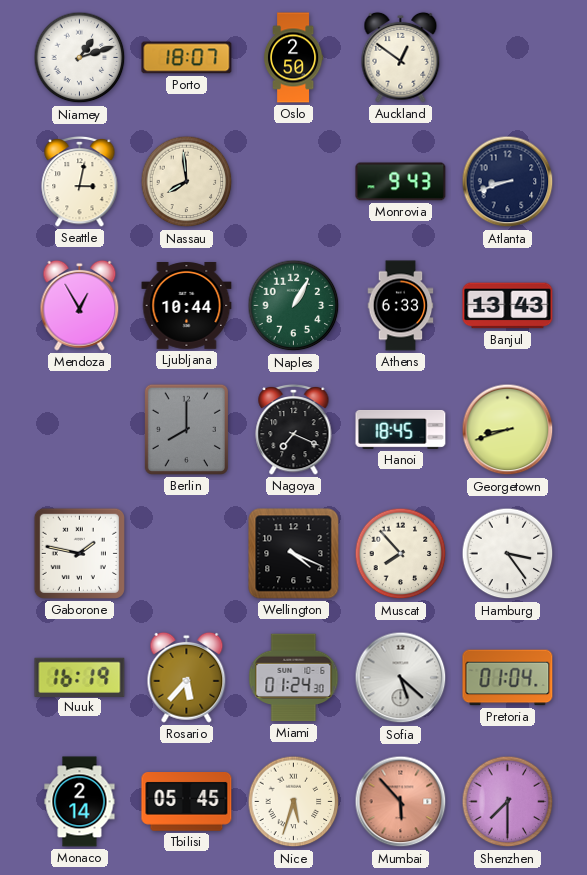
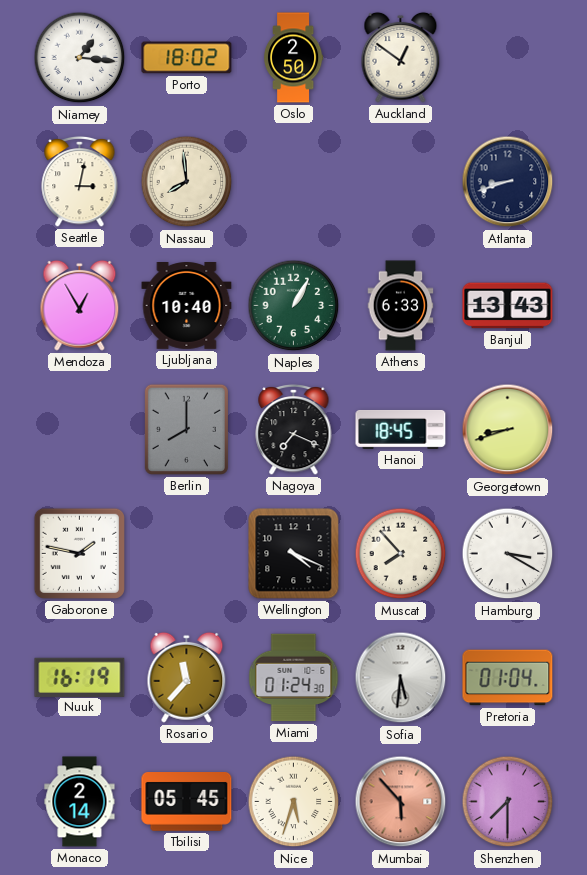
Niamey: 1:12 -> 1:16 (80, 58)
Porto: 18:07 -> 18:02 (187, 58)
Monrovia: 9:43 -> none (401, 182)
Ljubljana: 10:44 -> 10:40 (187, 306)
Hamburg: 3:24 -> 3:20 (508, 554)
Rosario: 5:37 -> 11:37 (187, 677)
Sofia: 5:22 -> 5:31 (401, 678)
